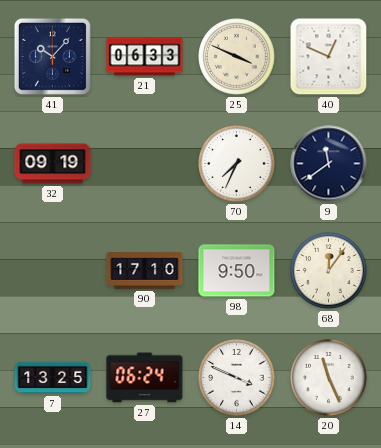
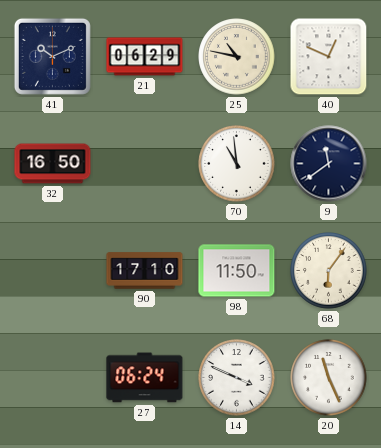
41: 10:07 -> 10:11 (52, 56)
21: 06:33 -> 06:29 (145, 57)
25: 3:49 -> 10:47 (237, 57)
32: 09:19 -> 16:50 (53, 164)
70: 7:34 -> 10:59 (237, 164)
98: 9:50 -> 11:50 (237, 271)
68: 12:06 -> 6:06 (329, 271)
7: 13:25 -> none (53, 378)
